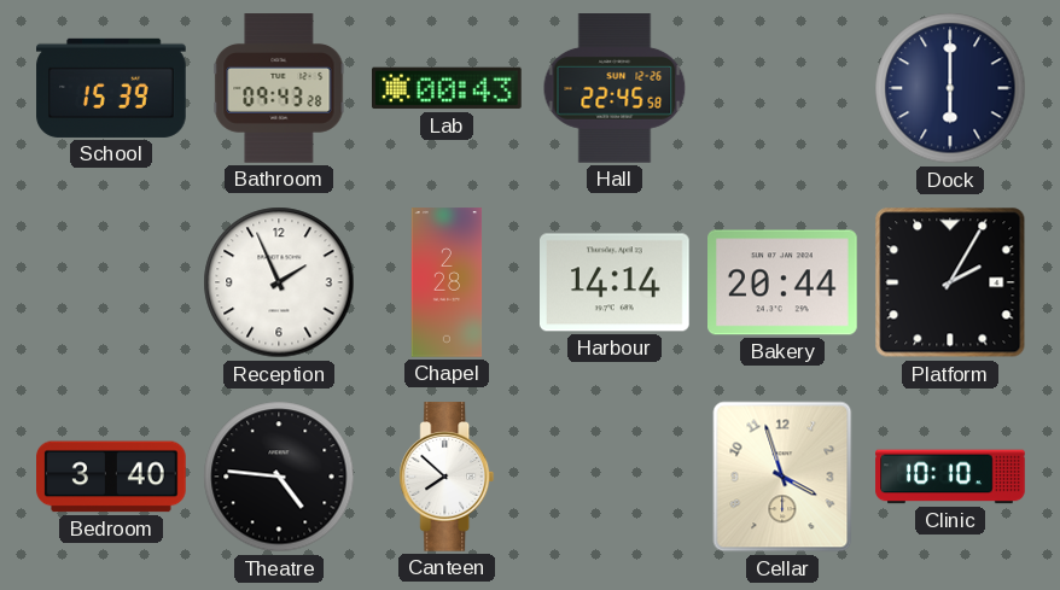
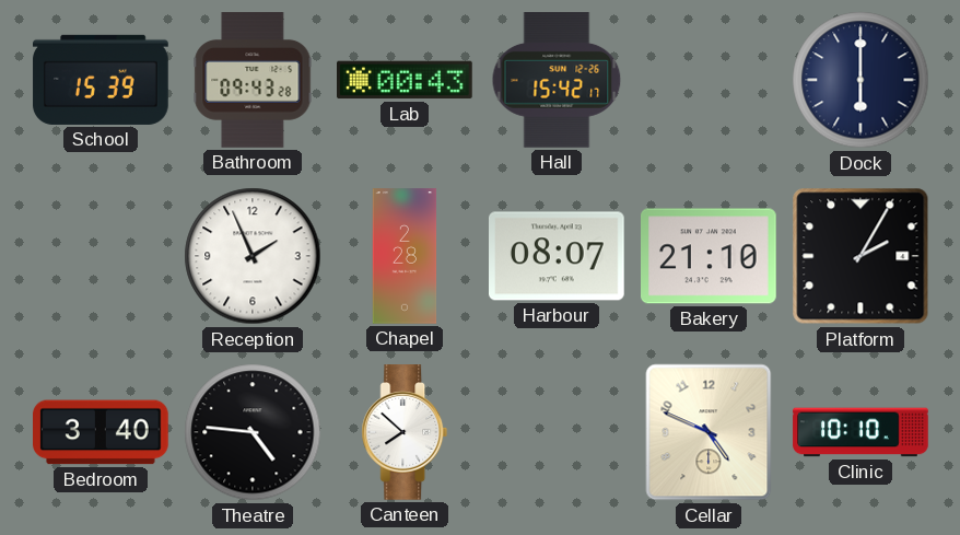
Hall: 22:45 -> 15:42 (557, 80)
Harbour: 14:14 -> 08:07 (558, 256)
Bakery: 20:44 -> 21:10 (710, 256)
Cellar: 3:57 -> 4:49 (709, 432)
